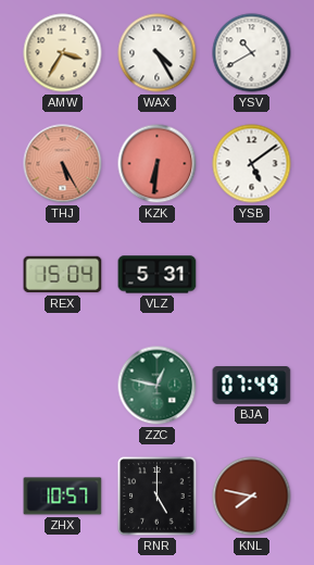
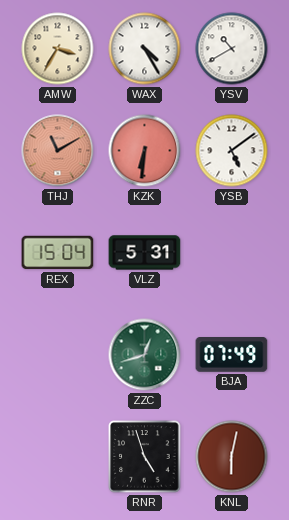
THJ: 5:25 -> 11:10 (58, 151)
ZZC: 12:47 -> 12:42 (145, 355)
ZHX: 10:57 -> none (63, 497)
RNR: 5:00 -> 4:57 (145, 457)
KNL: 7:47 -> 6:02 (232, 457)
